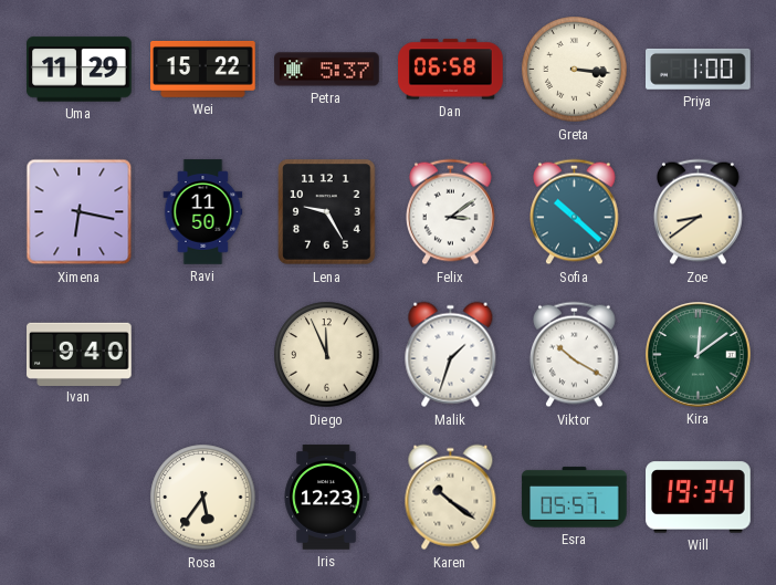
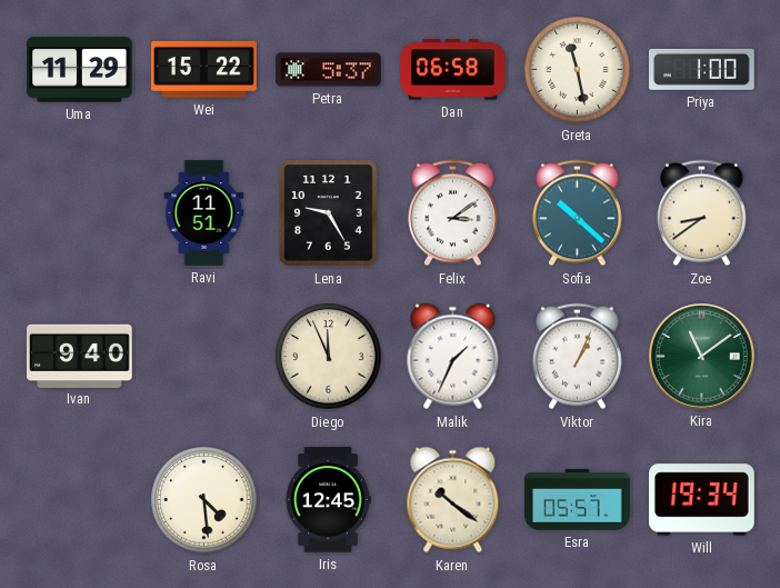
Greta: 3:16 -> 11:28 (578, 70)
Ximena: 6:17 -> none (80, 212)
Ravi: 11:50 -> 11:51 (204, 213)
Malik: 1:33 -> 1:34 (453, 357)
Viktor: 10:20 -> 1:04 (578, 357)
Kira: 12:09 -> 11:09 (702, 357)
Rosa: 5:36 -> 4:29 (204, 500)
Iris: 12:23 -> 12:45 (328, 500)
